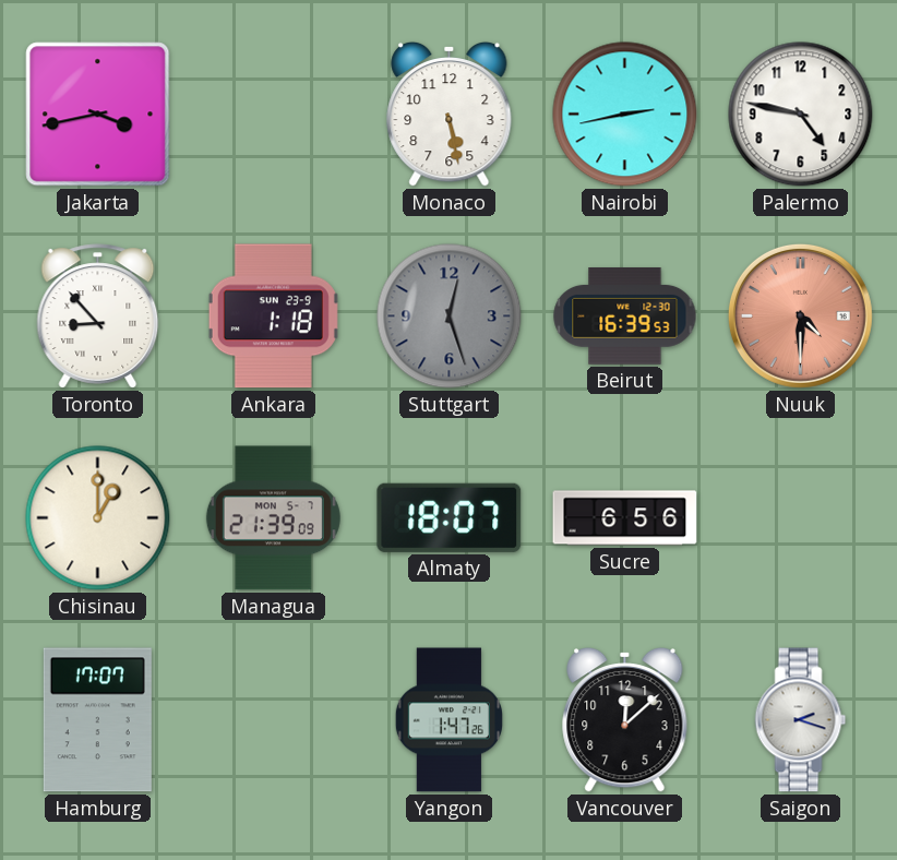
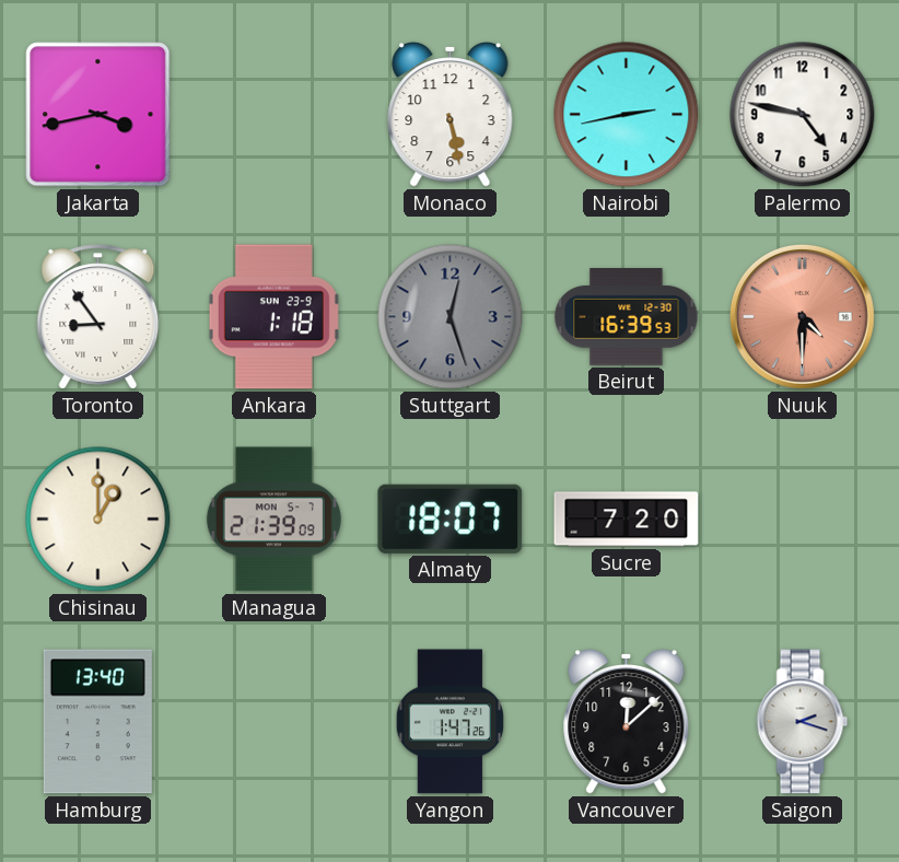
Toronto: 8:53 -> 8:54 (98, 317)
Sucre: 6:56 -> 7:20 (627, 520)
Hamburg: 17:07 -> 13:40 (97, 722)
